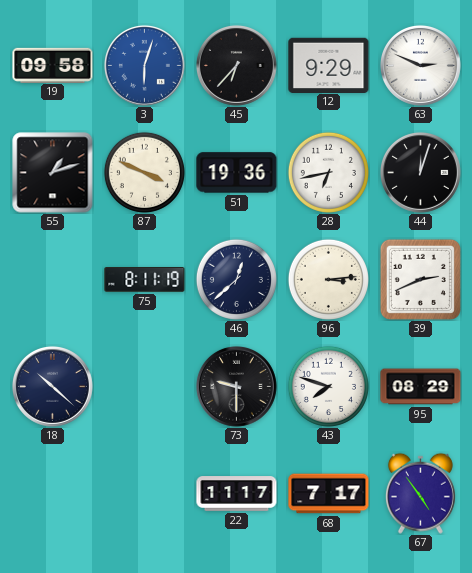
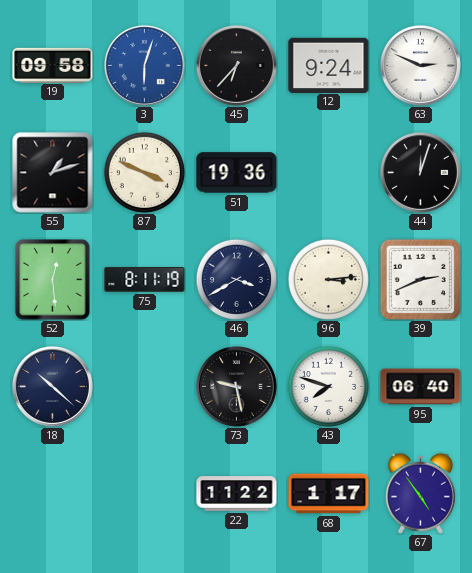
12: 9:29 -> 9:24 (329, 65)
28: 6:43 -> none (328, 172)
52: none -> 12:29 (53, 280)
46: 12:38 -> 3:40 (236, 279)
73: 9:30 -> 9:28 (236, 386)
95: 08:29 -> 06:40 (421, 387)
22: 11:17 -> 11:22 (237, 494)
68: 7:17 -> 1:17 (329, 494)
